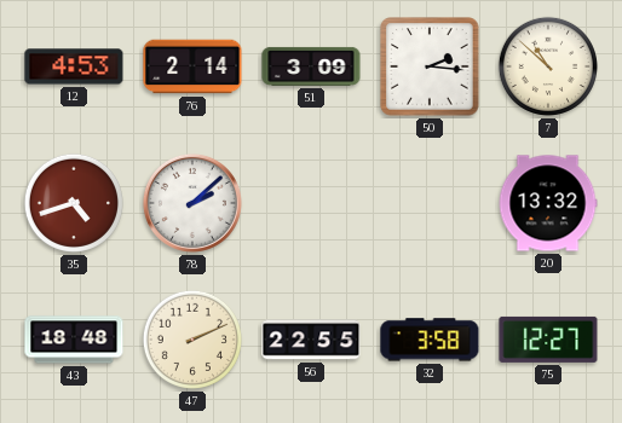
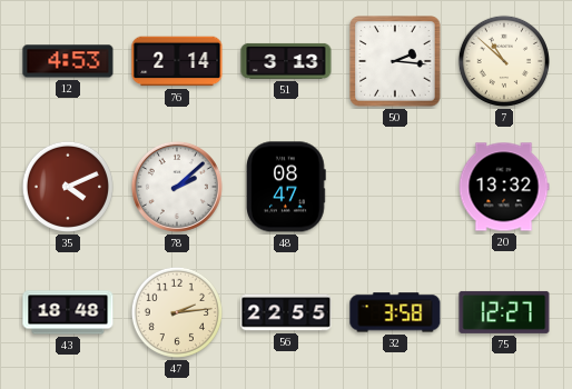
51: 3:09 -> 3:13 (286, 61)
35: 4:42 -> 4:11 (68, 187)
48: none -> 08:47 (286, 187)
47: 2:11 -> 2:14 (177, 312)
